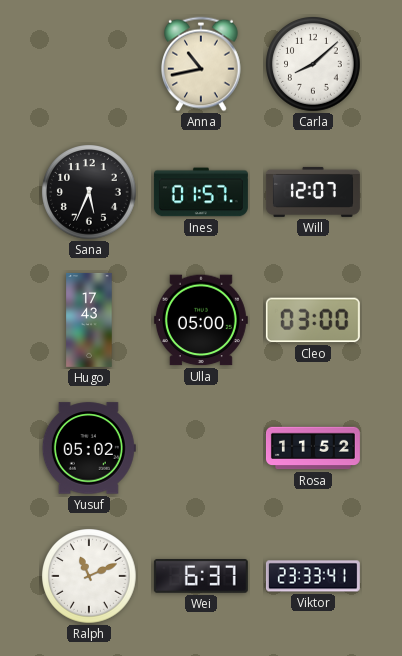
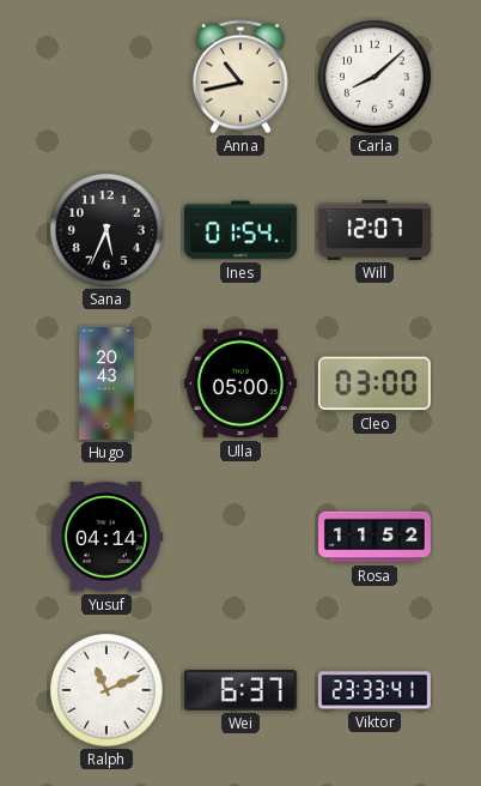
Ines: 01:57 -> 01:54 (240, 230)
Hugo: 17:43 -> 20:43 (106, 383)
Yusuf: 05:02 -> 04:14 (106, 537)
